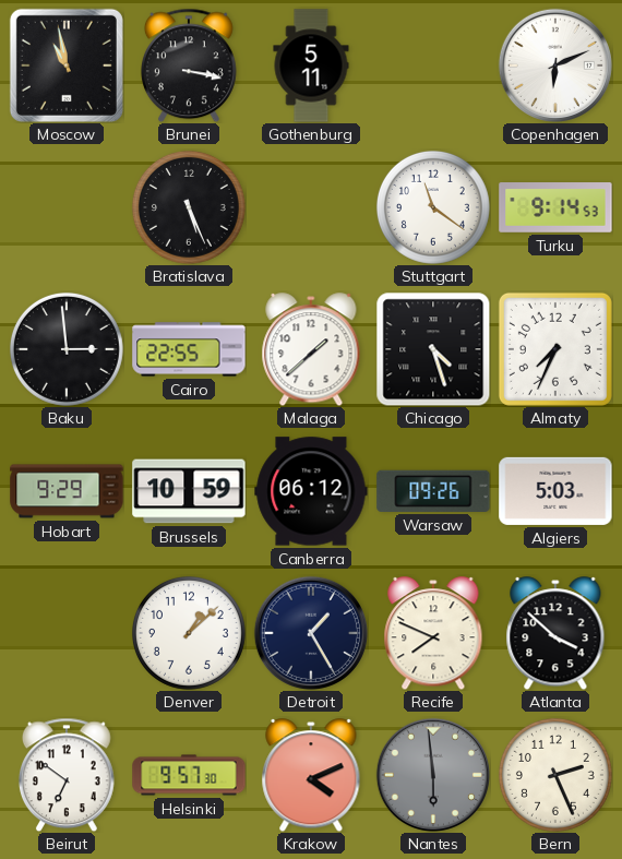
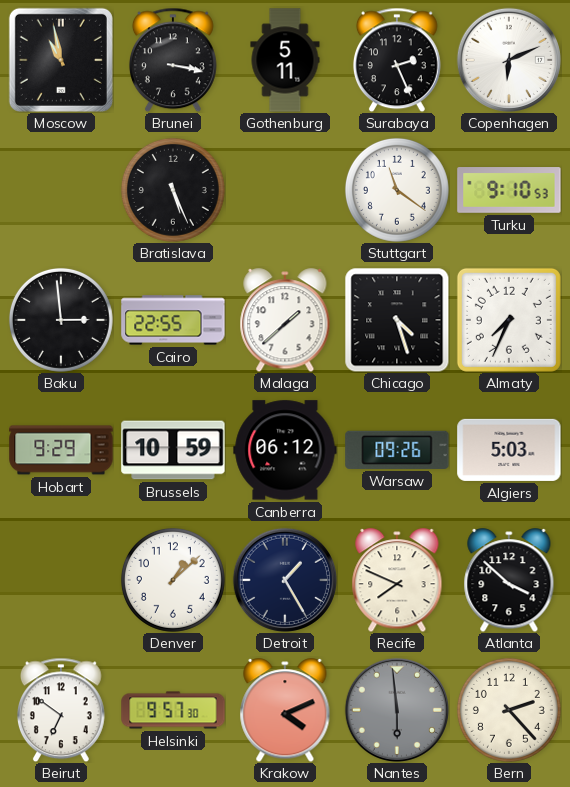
Surabaya: none -> 2:26 (397, 60)
Turku: 9:14 -> 9:10 (509, 190)
Bern: 2:26 -> 2:23 (509, 710)
